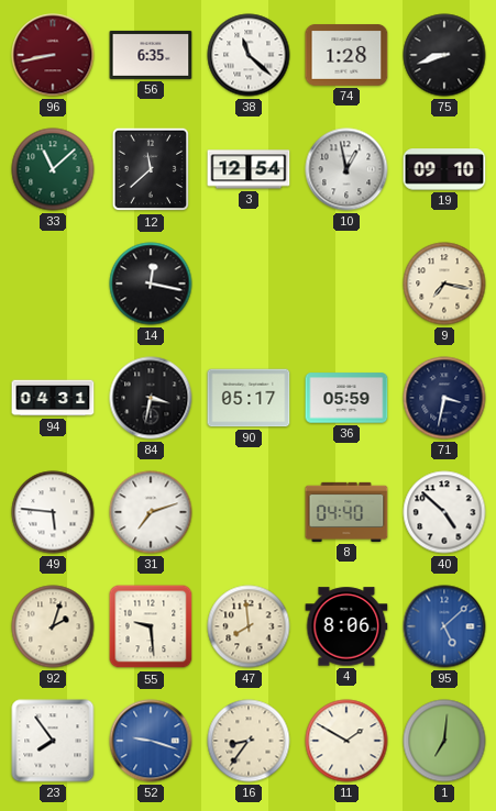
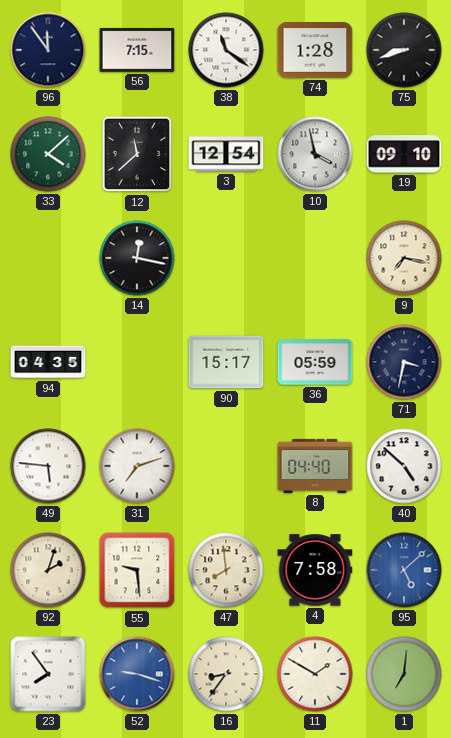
96: 8:43 -> 11:54 (48, 50)
96 dial: burgundy -> navy (48, 50)
56: 6:35 -> 7:15 (137, 50)
38: 11:22 -> 11:21 (226, 50)
33: 11:08 -> 4:08 (48, 154)
10: 12:58 -> 3:58 (315, 154)
94: 04:31 -> 04:35 (48, 362)
84: 3:32 -> none (151, 398)
90: 05:17 -> 15:17 (226, 362)
4: 8:06 -> 7:58 (315, 570)
